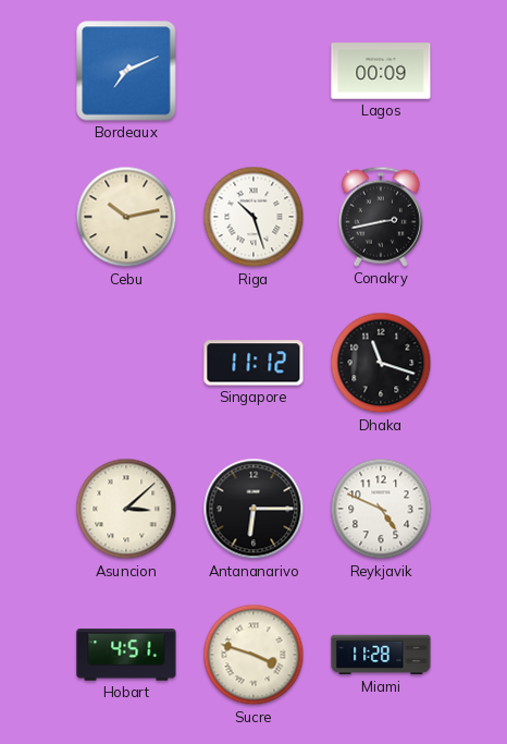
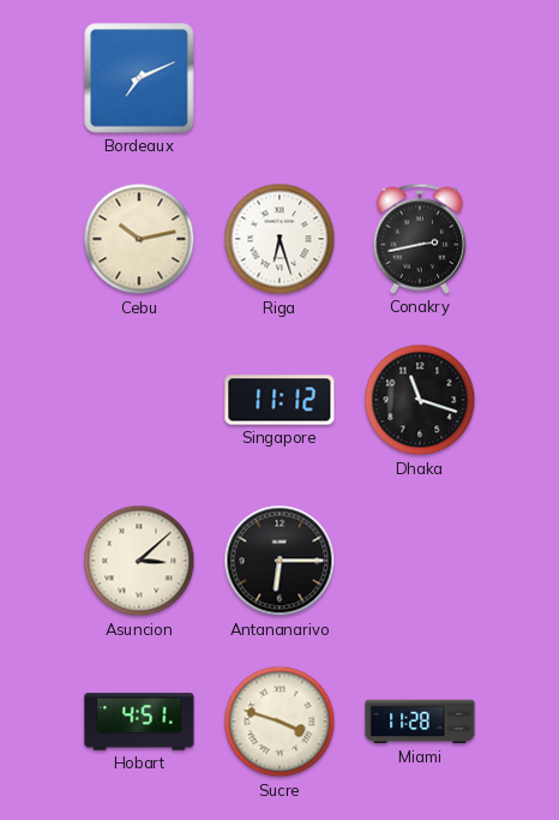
Lagos: 00:09 -> none (381, 71)
Riga: 10:27 -> 6:27 (279, 239)
Reykjavik: 4:49 -> none (381, 509)
